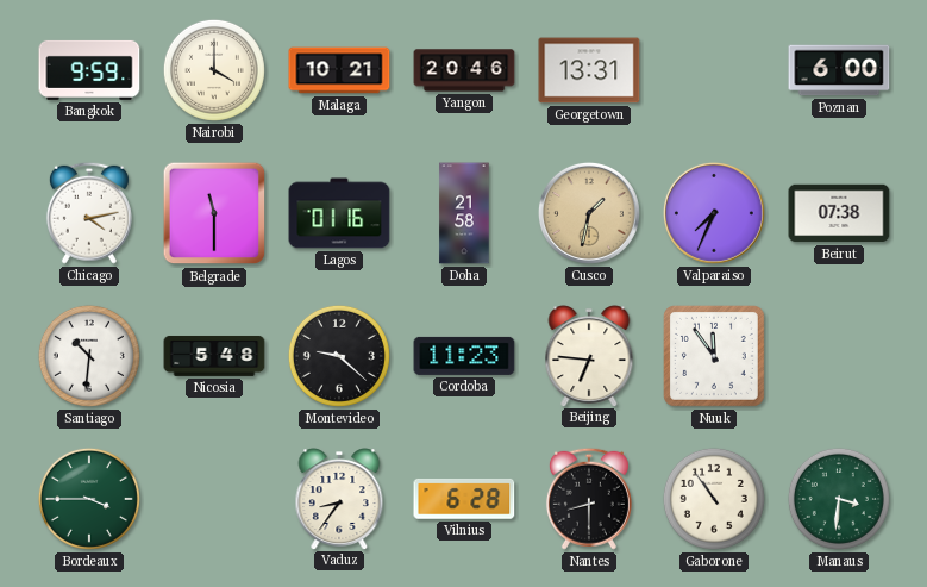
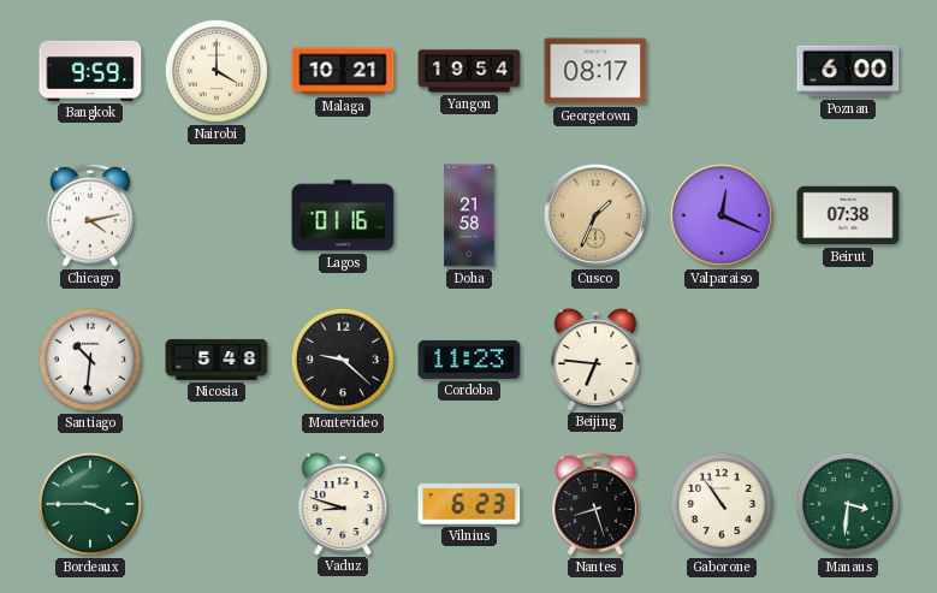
Yangon: 20:46 -> 19:54 (469, 71)
Georgetown: 13:31 -> 08:17 (595, 71)
Belgrade: 11:30 -> none (214, 213)
Cusco: 1:32 -> 1:34 (595, 215)
Valparaiso: 7:34 -> 12:19 (722, 215)
Nuuk: 11:54 -> none (714, 356)
Vaduz: 8:36 -> 8:48 (343, 504)
Vilnius: 6:28 -> 6:23 (469, 504)
Nantes: 8:30 -> 8:27 (595, 504)
